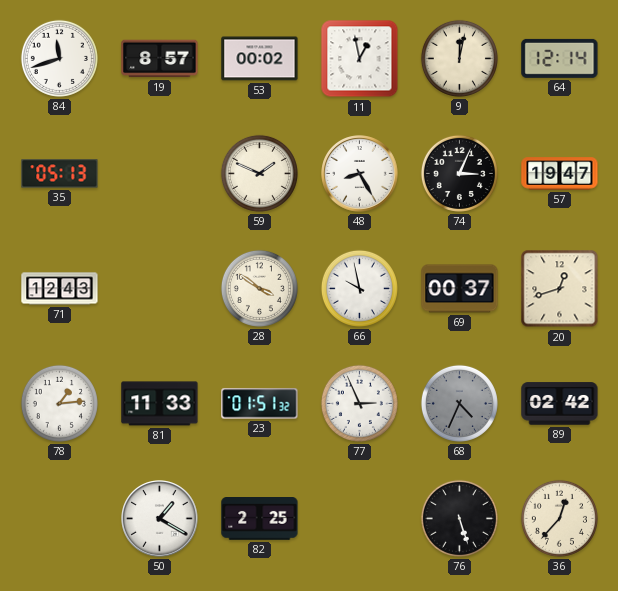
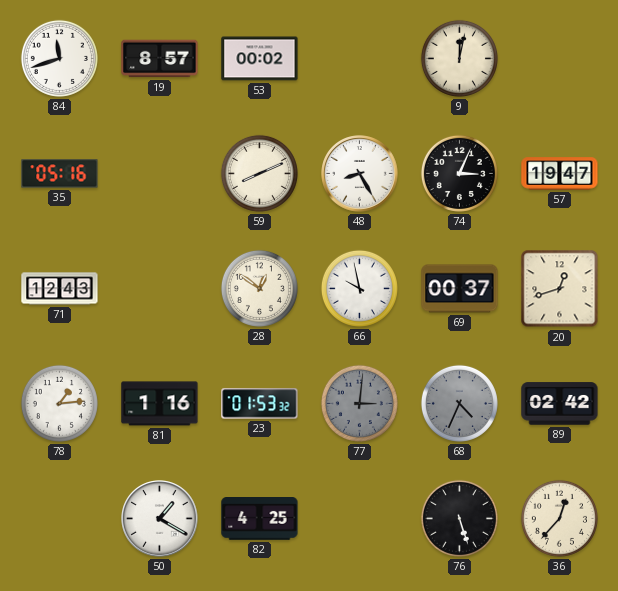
11: 12:58 -> none (360, 59)
64: 12:14 -> none (560, 58)
35: 05:13 -> 05:16 (60, 174)
59: 1:49 -> 8:11 (259, 173)
28: 3:51 -> 12:51 (259, 288)
81: 11:33 -> 1:16 (160, 404)
23: 01:51 -> 01:53 (260, 404)
77: 2:56 -> 3:01 (359, 403)
77 dial: white -> grey (359, 403)
82: 2:25 -> 4:25 (260, 519)
